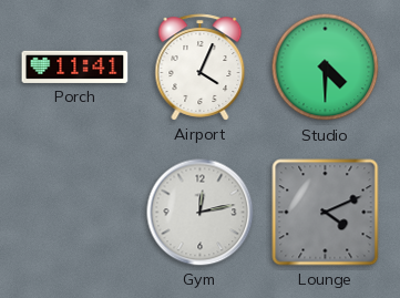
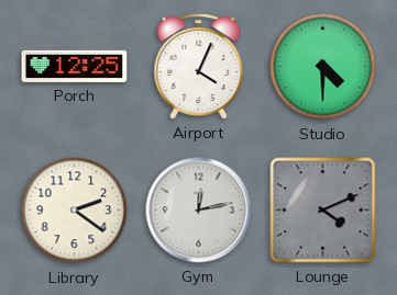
Porch: 11:41 -> 12:25 (75, 66)
Library: none -> 2:21 (75, 211)
